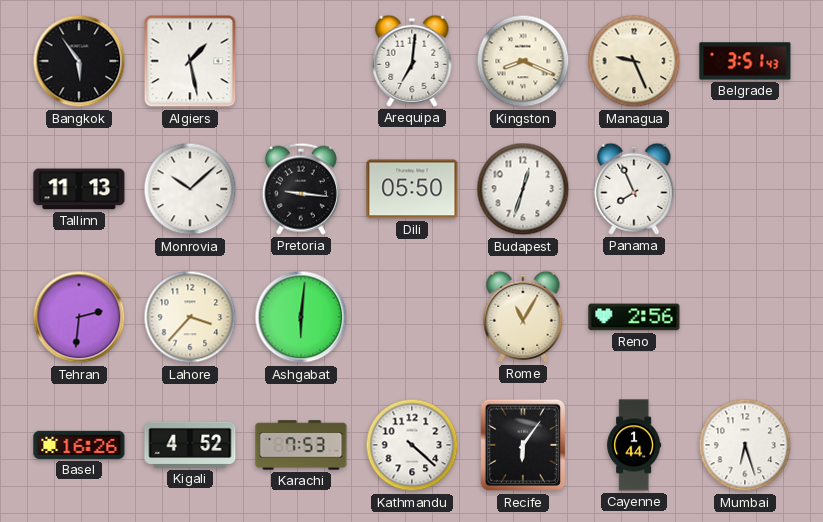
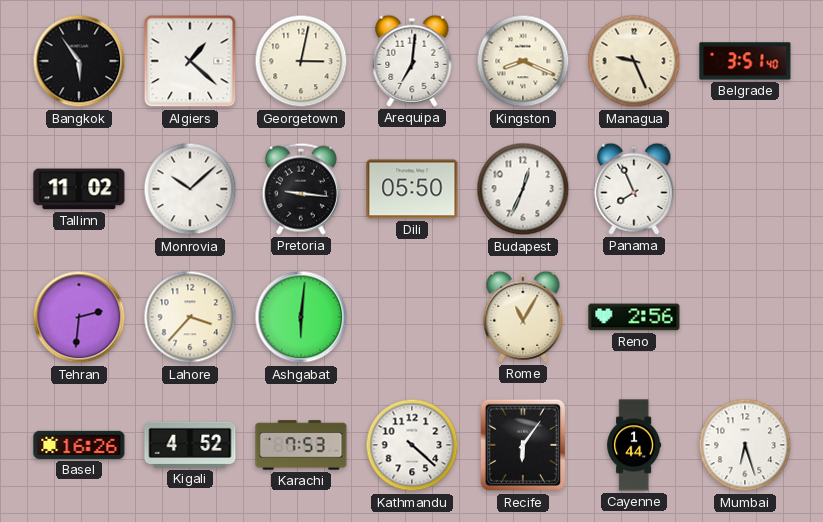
Algiers: 1:28 -> 1:22 (190, 61)
Georgetown: none -> 3:02 (301, 61)
Belgrade: 3:51:43 -> 3:51:40 (745, 61)
Tallinn: 11:13 -> 11:02 (79, 189)
Budapest: 12:33 -> 12:34 (523, 189)
